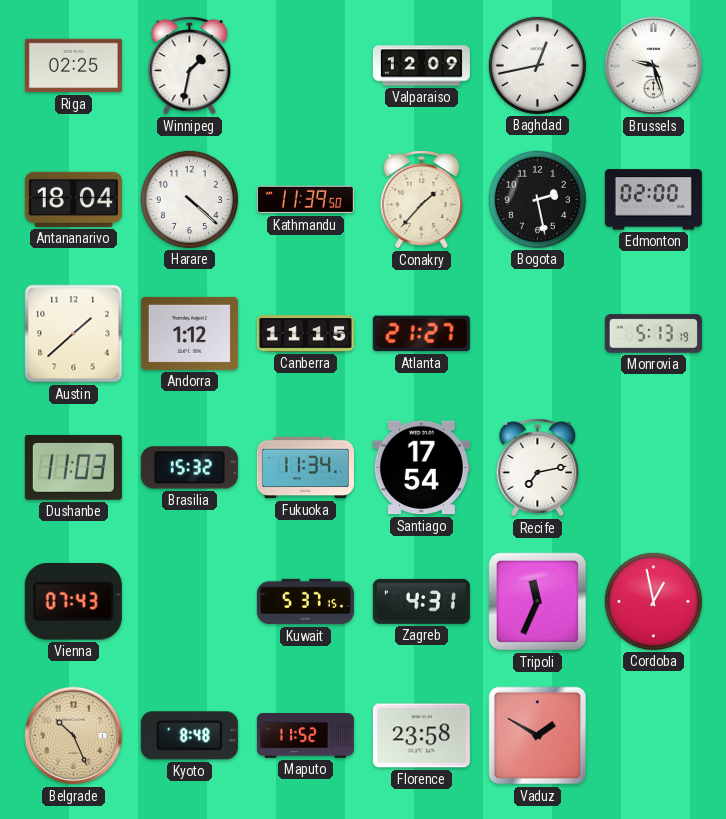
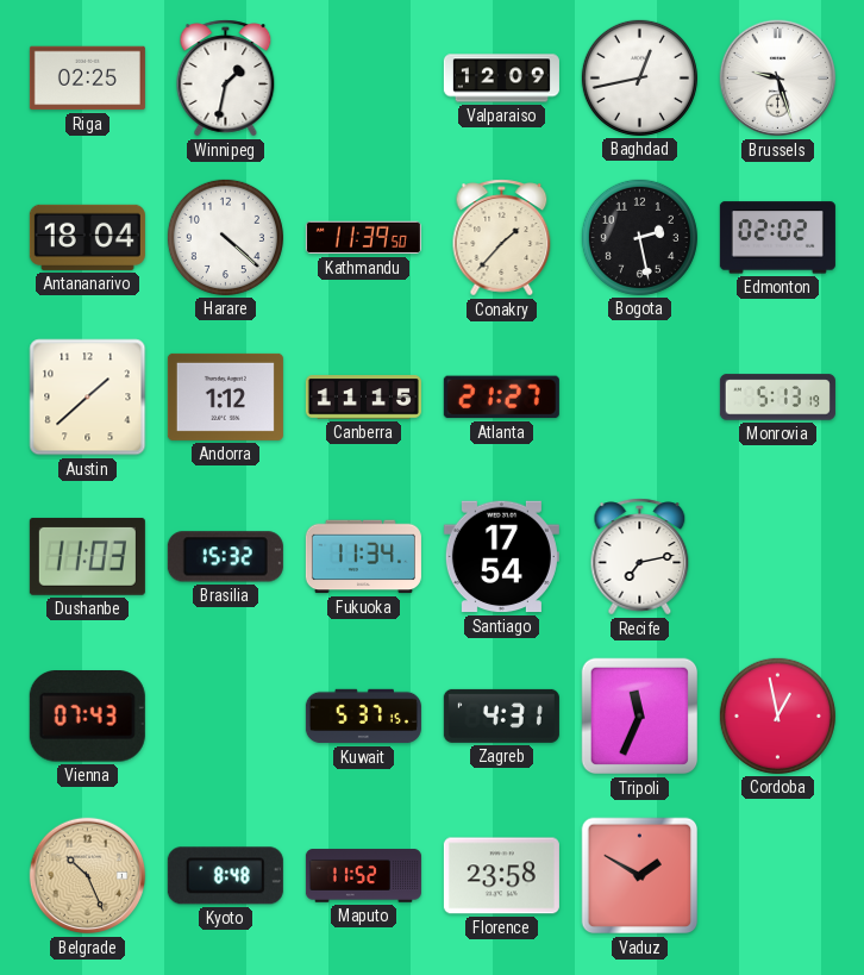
Edmonton: 02:00 -> 02:02 (777, 238)
